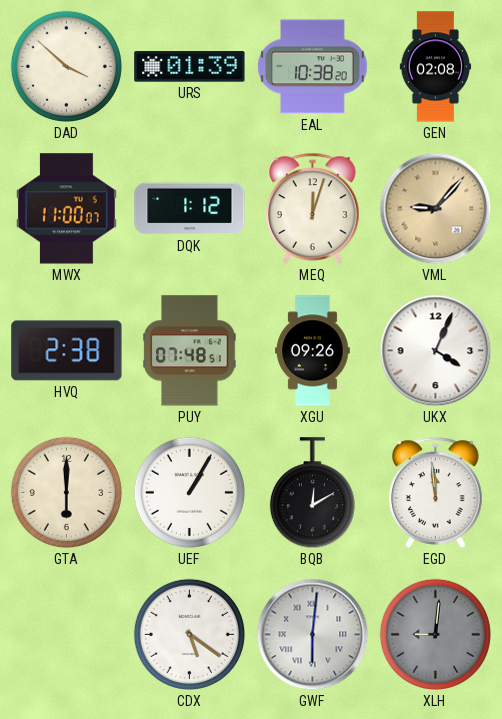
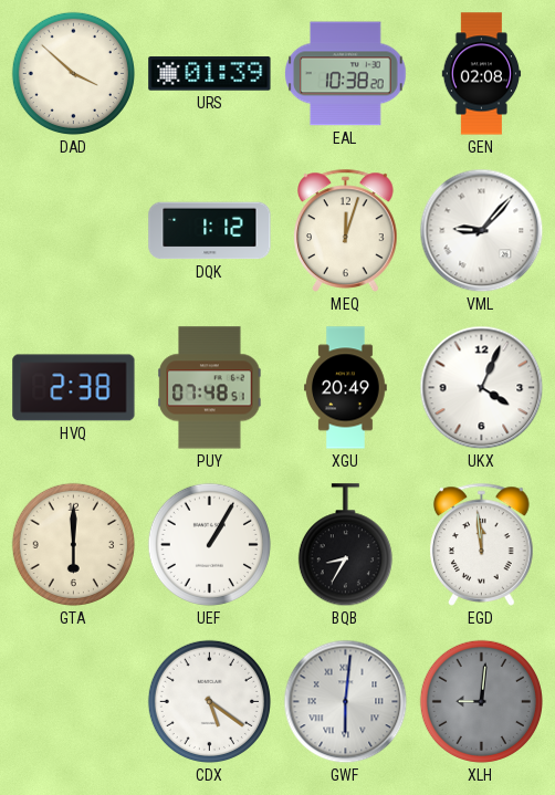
MWX: 11:00 -> none (66, 209)
VML dial: champagne -> white (482, 231)
XGU: 09:26 -> 20:49 (346, 388)
BQB: 12:10 -> 8:35 (345, 545)
